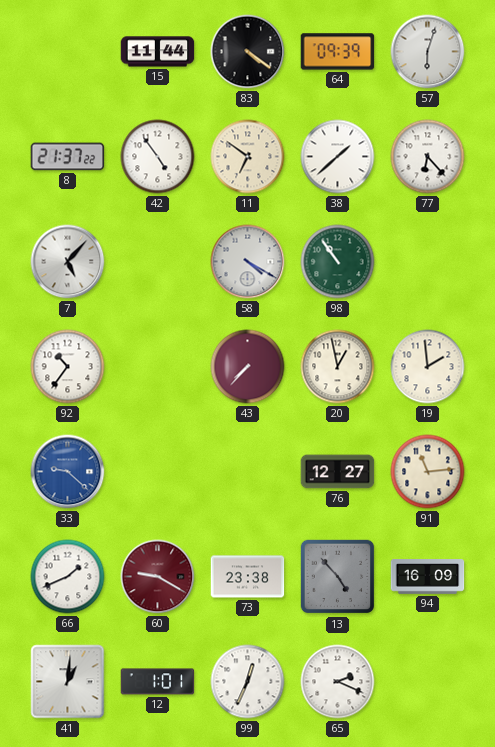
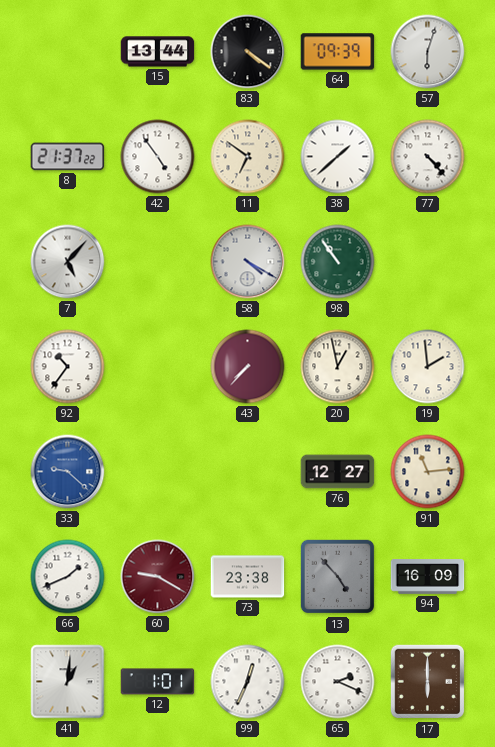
15: 11:44 -> 13:44 (158, 52)
77: 6:23 -> 4:23 (428, 157)
17: none -> 6:00 (428, 682)
